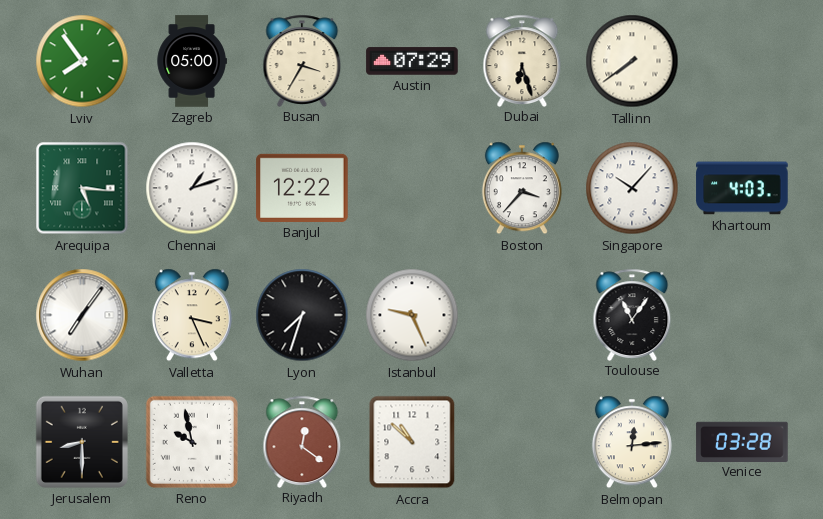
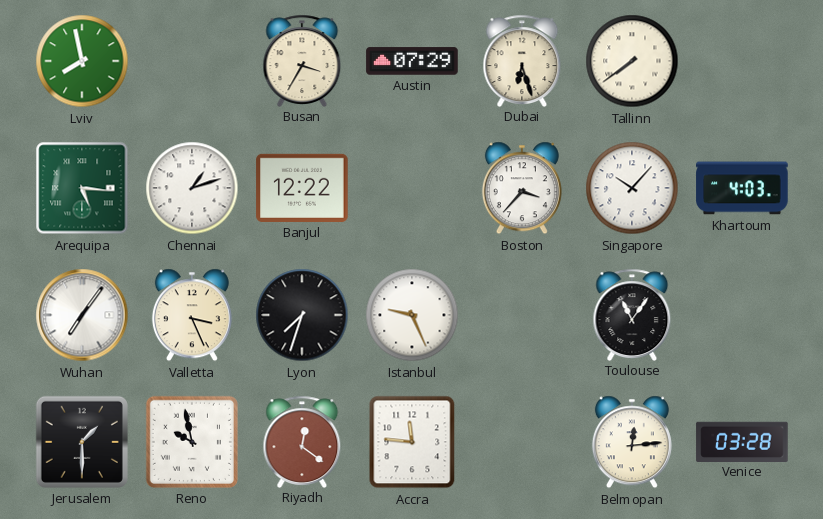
Lviv: 7:54 -> 7:58 (82, 61)
Zagreb: 05:00 -> none (192, 61)
Jerusalem: 8:30 -> 1:30 (82, 442)
Accra: 10:52 -> 11:46 (412, 442)
